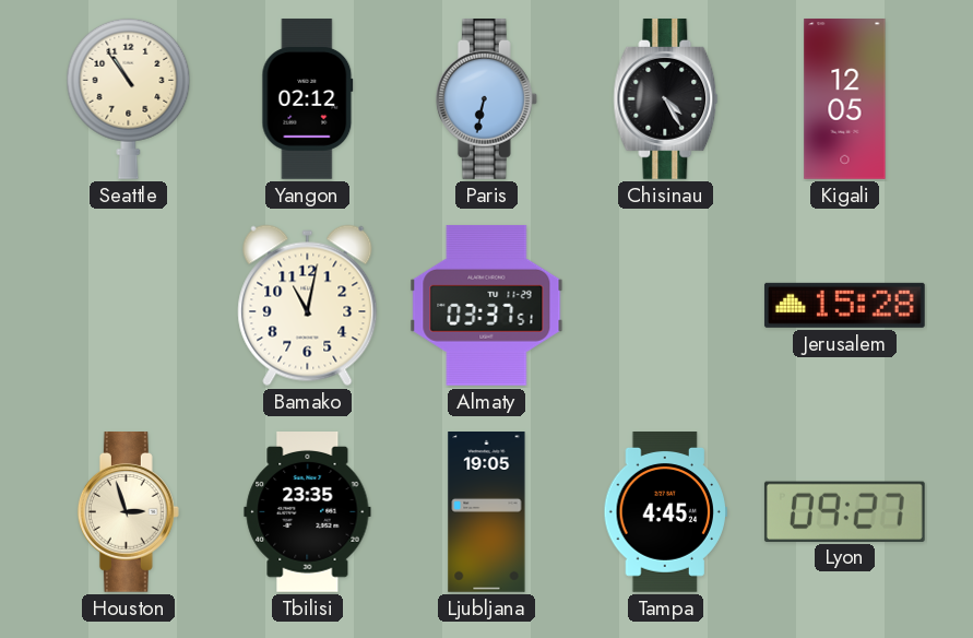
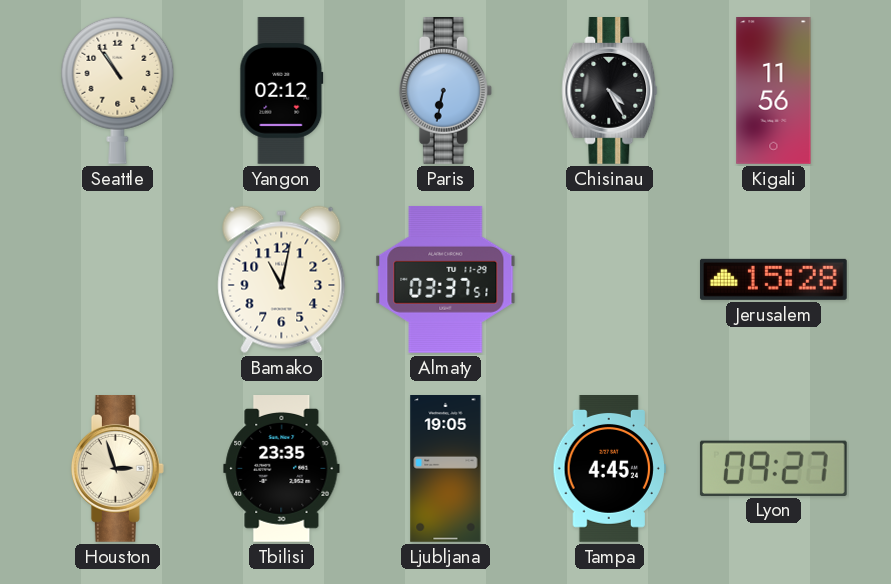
Kigali: 12:05 -> 11:56 (774, 91)
